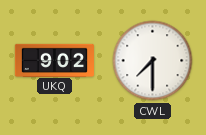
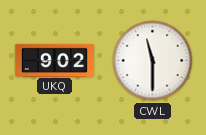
CWL: 7:30 -> 11:30 (153, 61)
